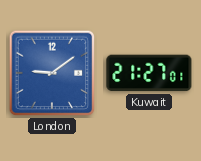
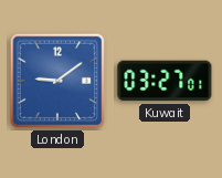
Kuwait: 21:27 -> 03:27 (165, 81)
